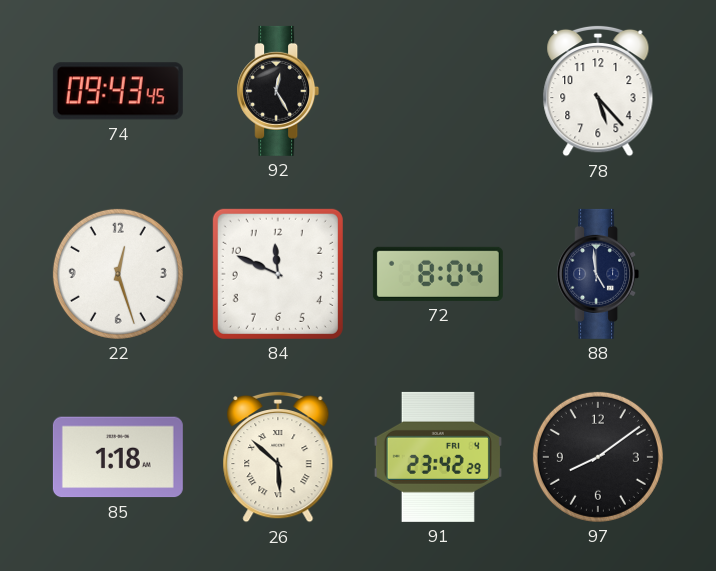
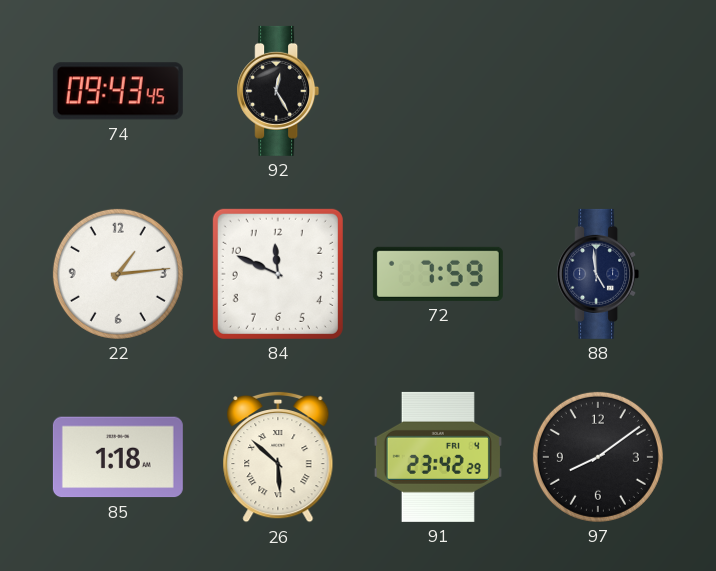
78: 5:23 -> none (598, 91)
22: 12:27 -> 1:14 (118, 274)
72: 8:04 -> 7:59 (438, 274)
